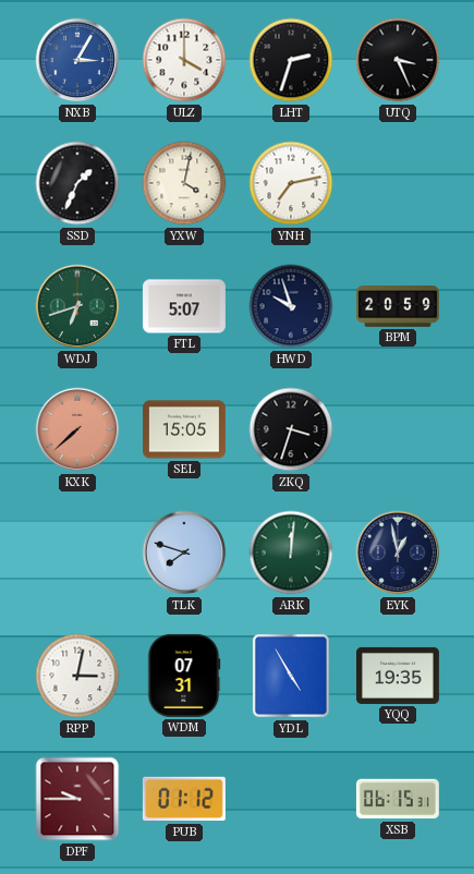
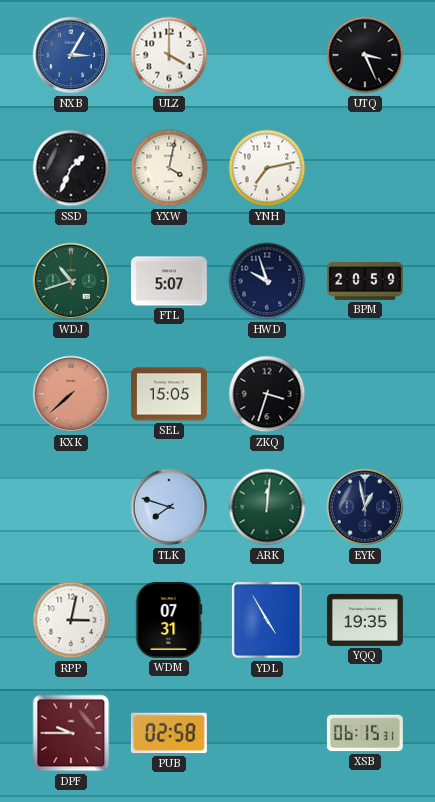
LHT: 2:33 -> none (291, 60)
WDJ: 6:42 -> 10:42 (71, 281)
PUB: 01:12 -> 02:58 (169, 733)
